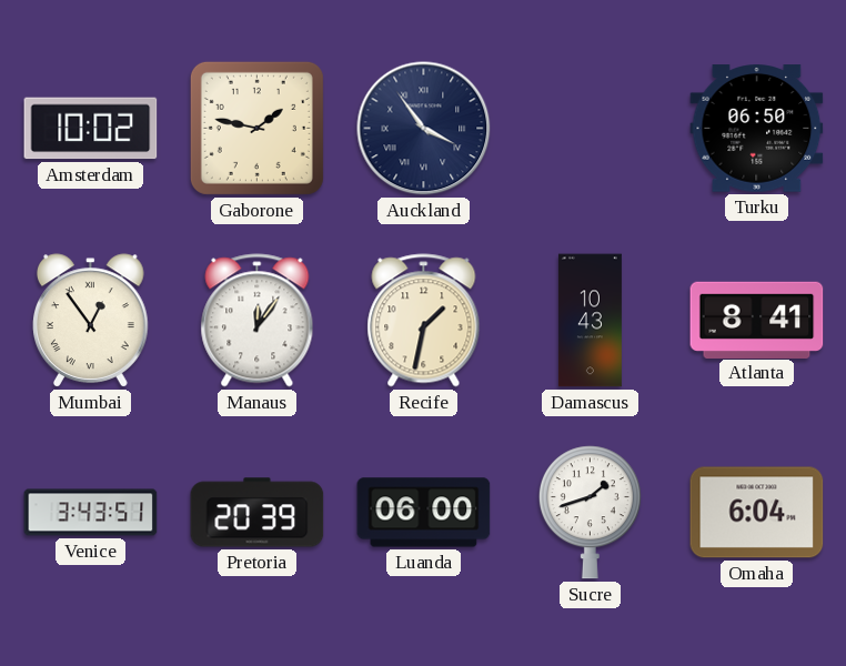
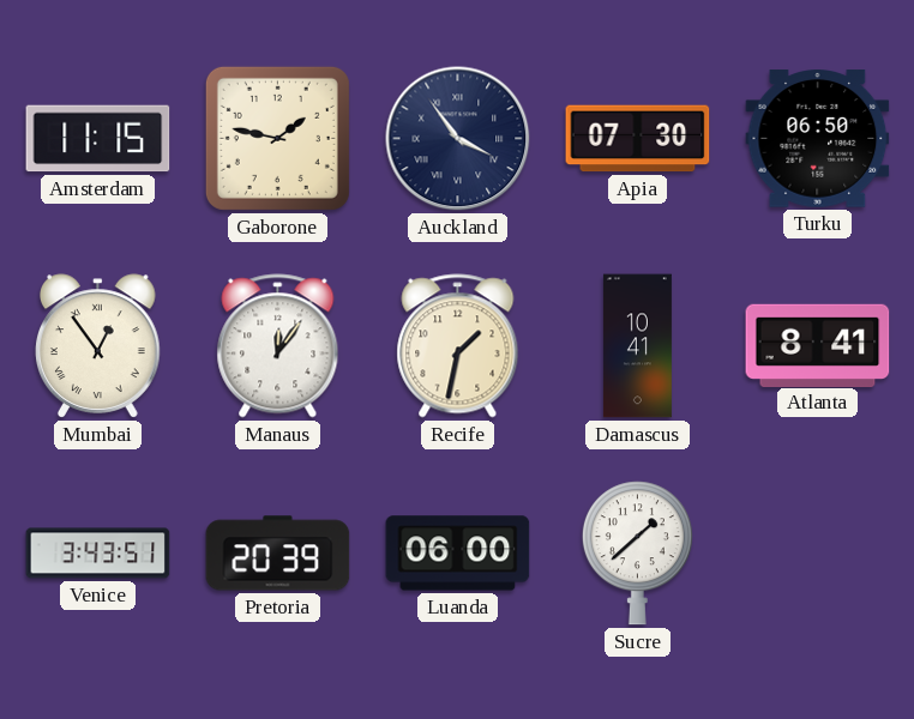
Amsterdam: 10:02 -> 11:15 (98, 139)
Apia: none -> 07:30 (638, 139)
Damascus: 10:43 -> 10:41 (637, 346)
Sucre: 1:42 -> 1:38 (637, 554)
Omaha: 6:04 -> none (757, 513)
